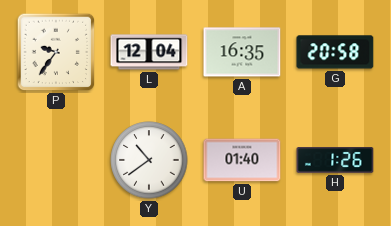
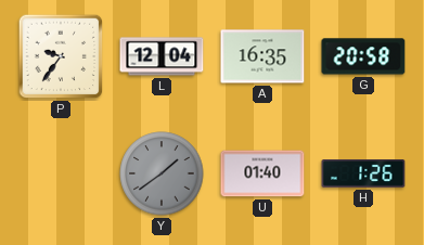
Y: 10:39 -> 1:39 (162, 173)
Y dial: white -> grey (162, 173)
